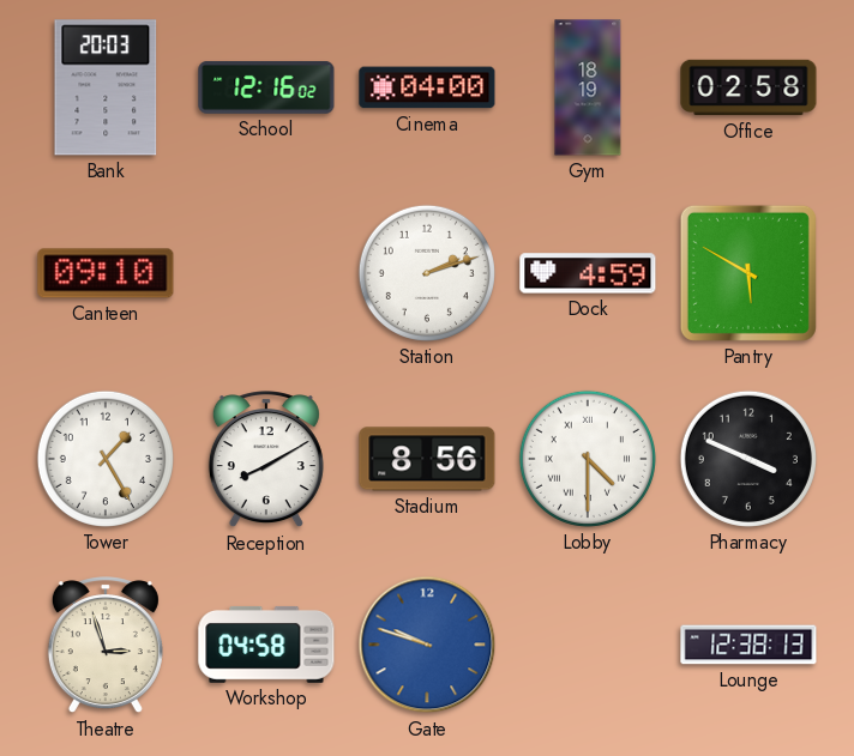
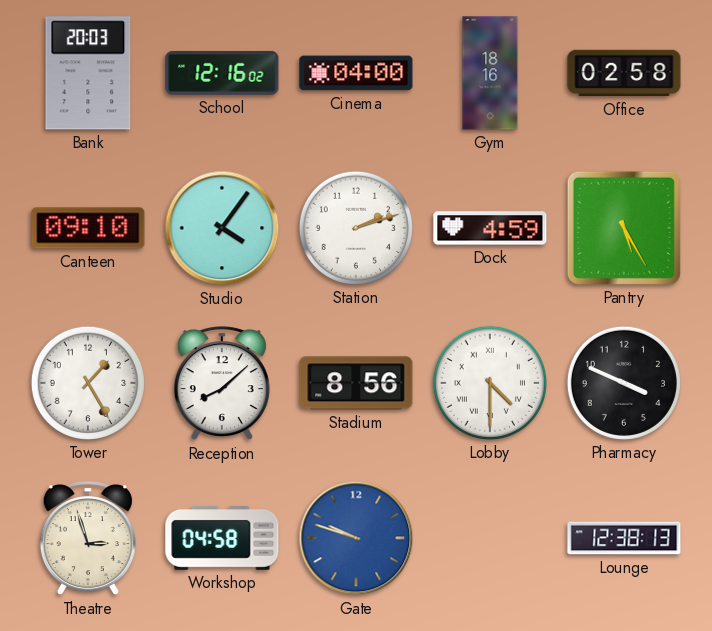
Gym: 18:19 -> 18:16 (490, 73)
Studio: none -> 4:06 (222, 228)
Pantry: 5:50 -> 5:25 (624, 228)
Reception: 8:10 -> 8:08 (222, 384)
